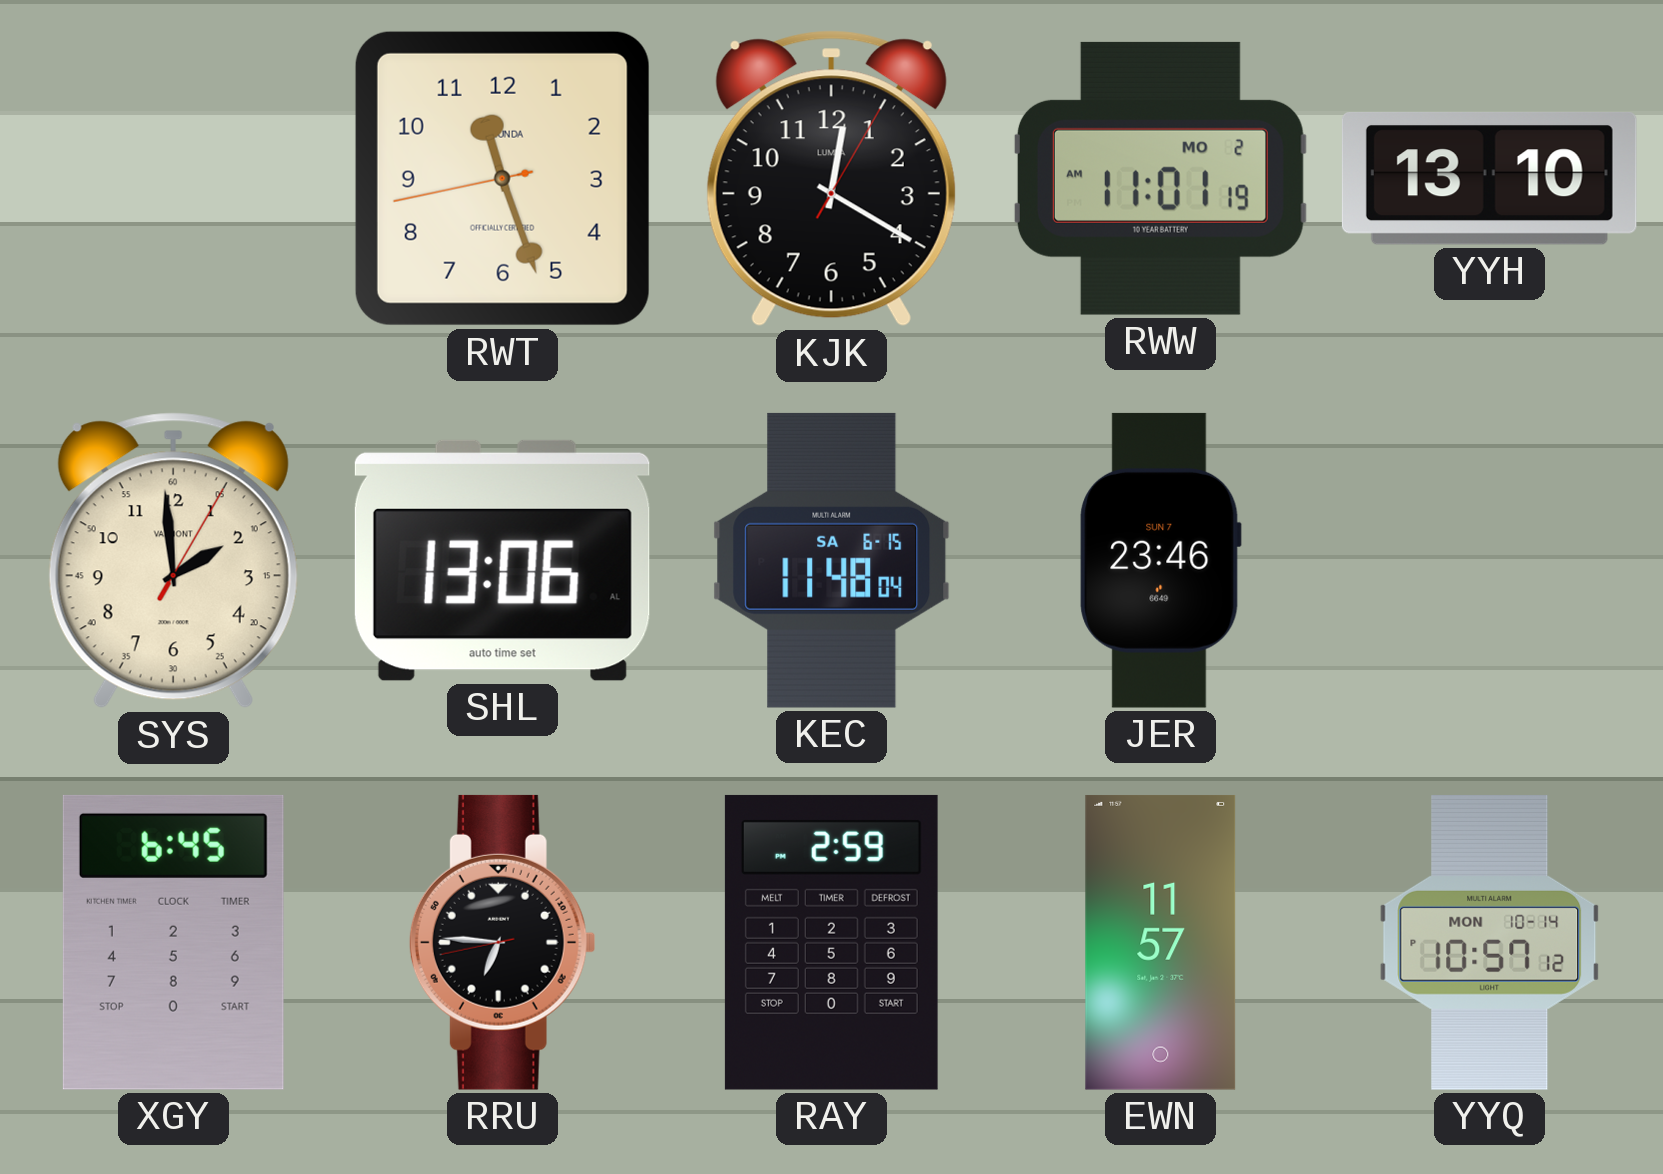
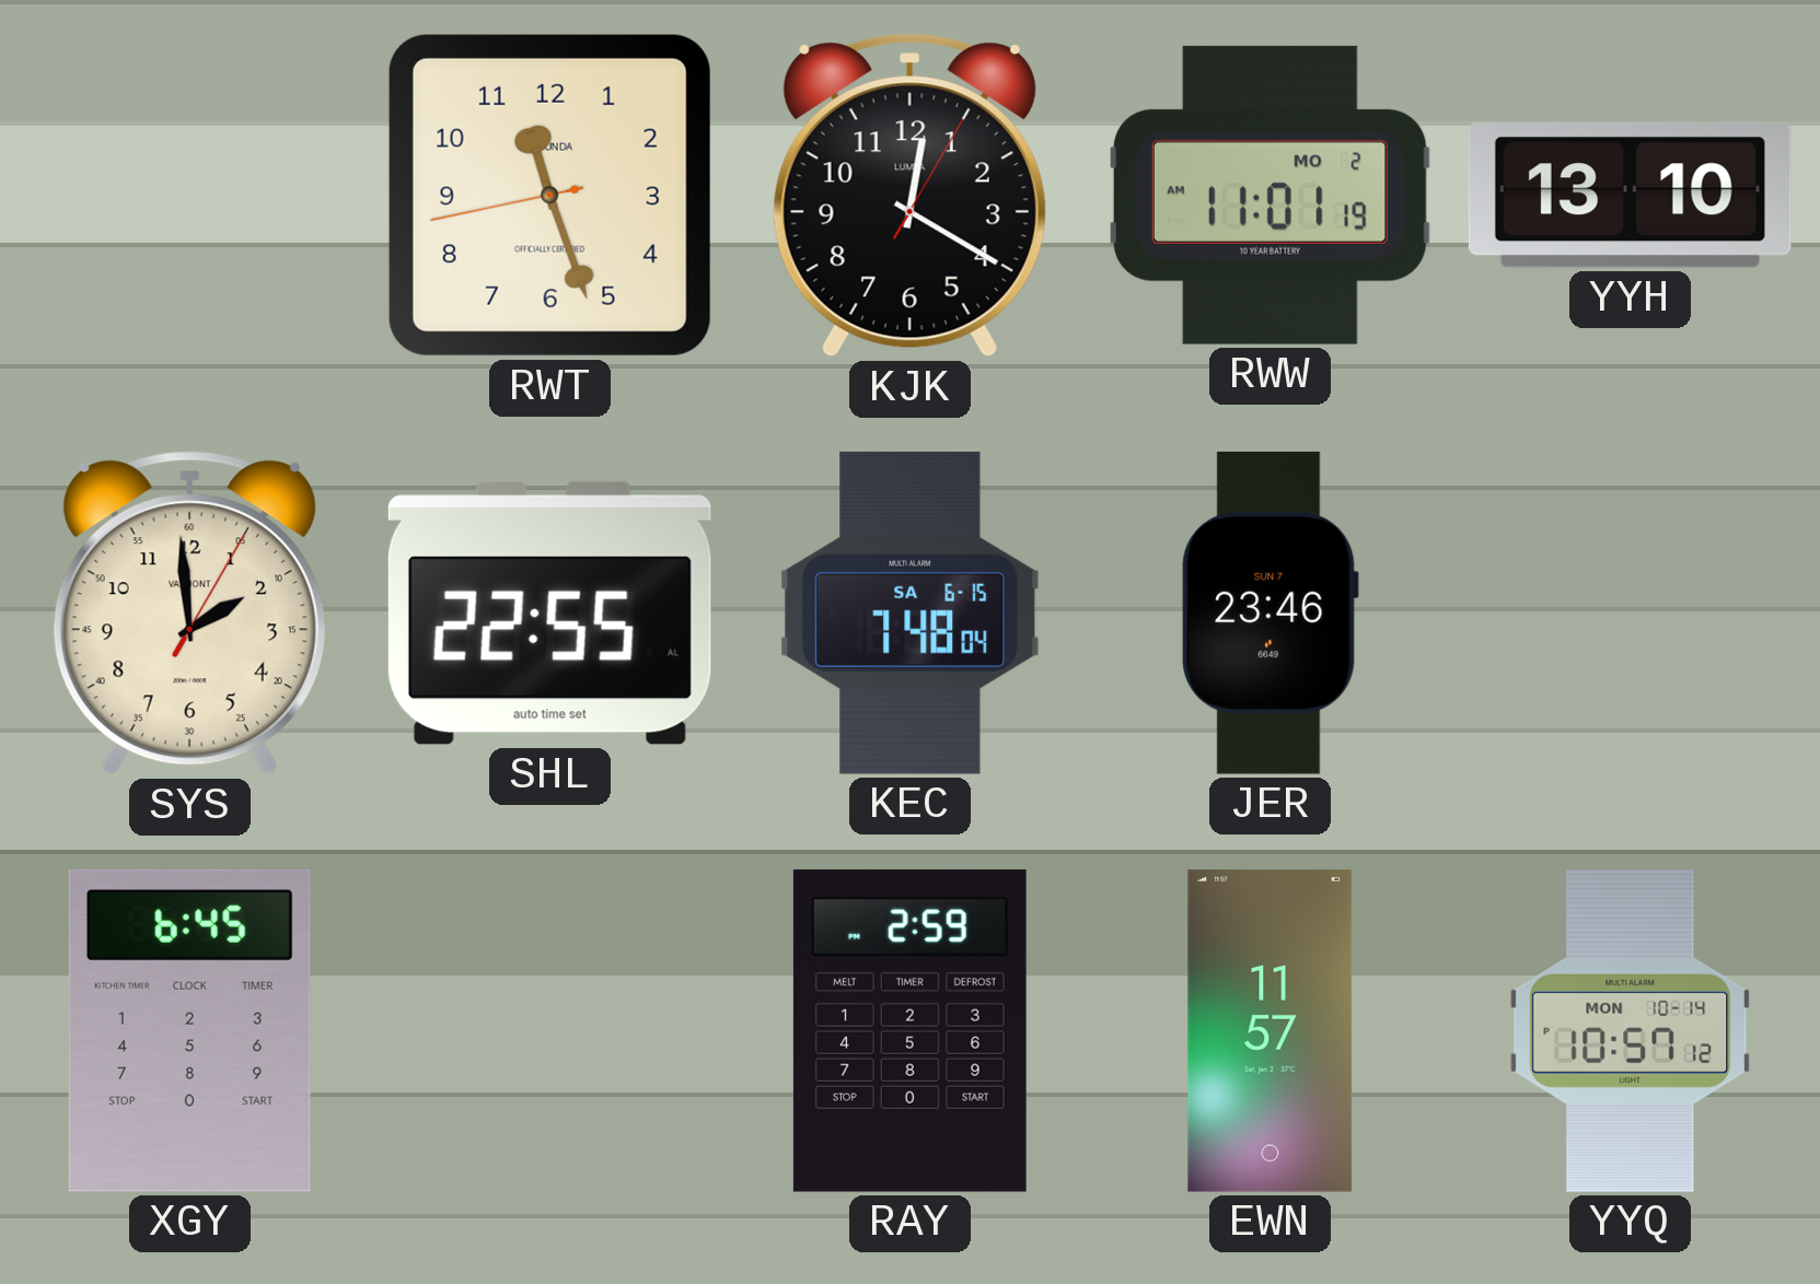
SHL: 13:06 -> 22:55 (549, 612)
KEC: 11:48 -> 7:48 (911, 612)
RRU: 6:45 -> none (502, 942)
